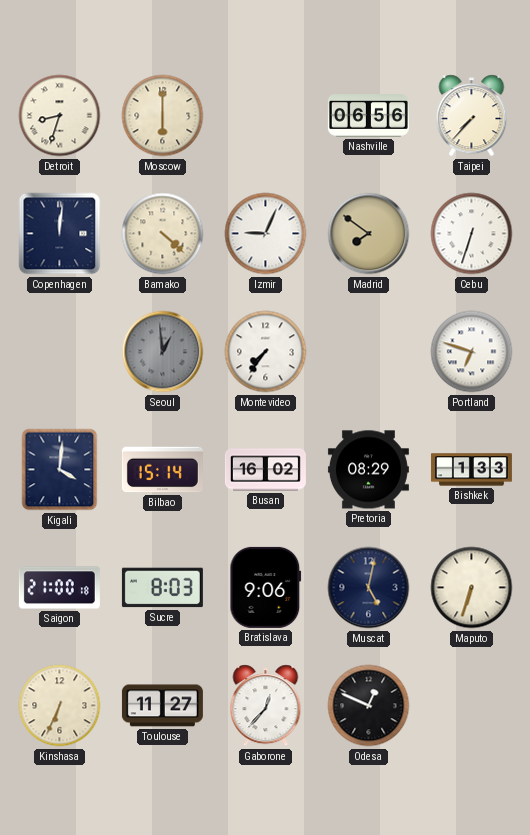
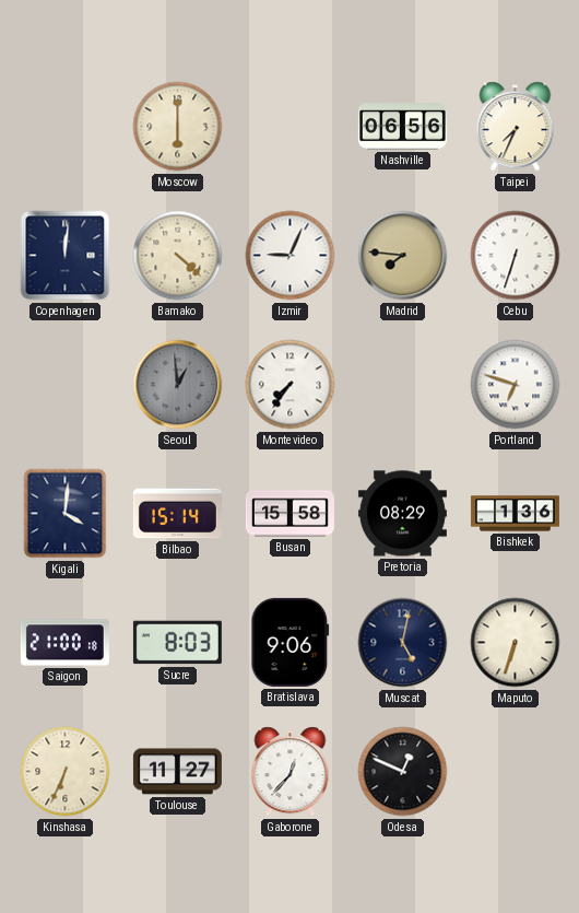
Detroit: 8:33 -> none (60, 116)
Taipei: 7:37 -> 7:34 (516, 127)
Madrid: 7:51 -> 7:46 (403, 256)
Busan: 16:02 -> 15:58 (289, 514)
Bishkek: 1:33 -> 1:36 (515, 514)
